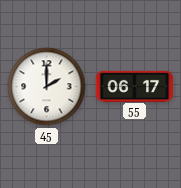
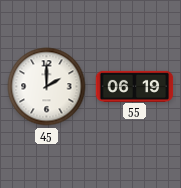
55: 06:17 -> 06:19 (135, 86)
